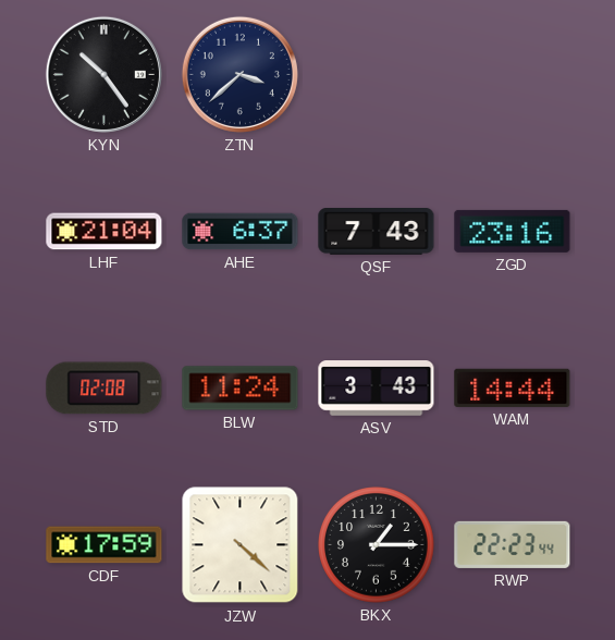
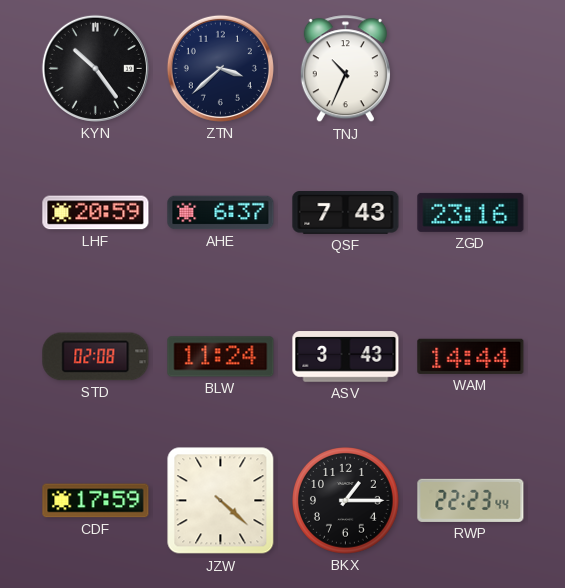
TNJ: none -> 10:34 (345, 69)
LHF: 21:04 -> 20:59 (96, 213)
